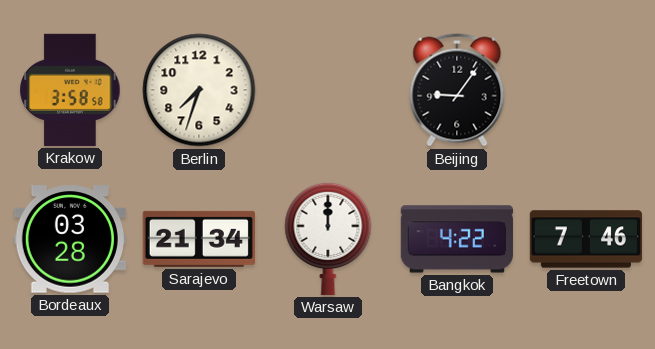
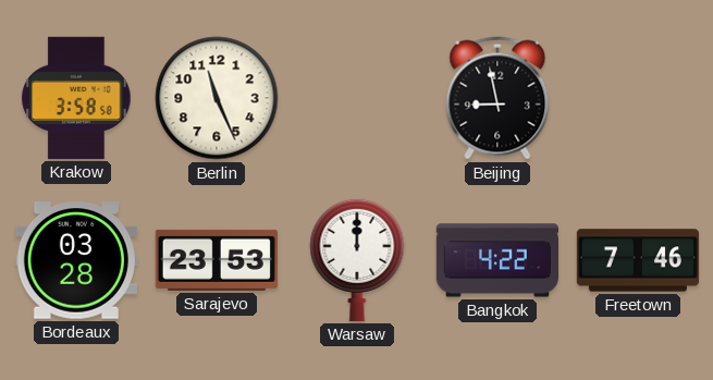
Berlin: 7:33 -> 11:26 (217, 98)
Beijing: 9:06 -> 8:58 (497, 98)
Sarajevo: 21:34 -> 23:53 (217, 260)
